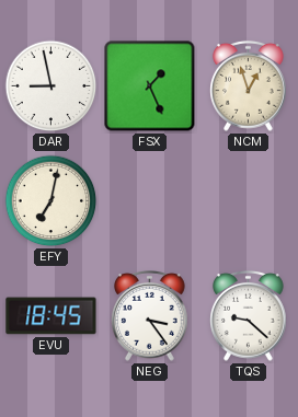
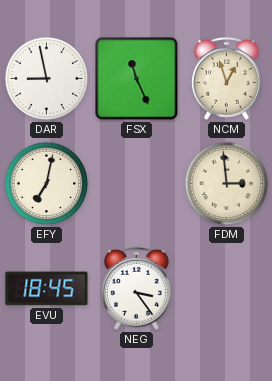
FSX: 1:26 -> 11:26 (137, 79)
FDM: none -> 2:59 (227, 184)
TQS: 9:22 -> none (249, 315)
